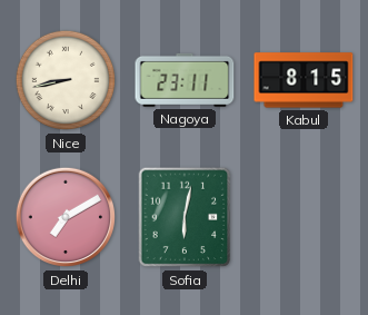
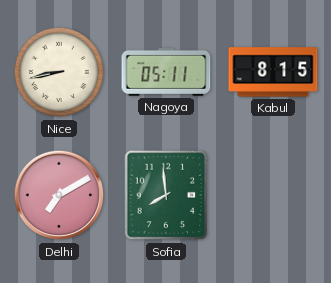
Nagoya: 23:11 -> 05:11 (166, 72)
Sofia: 6:02 -> 7:59 (166, 195)
